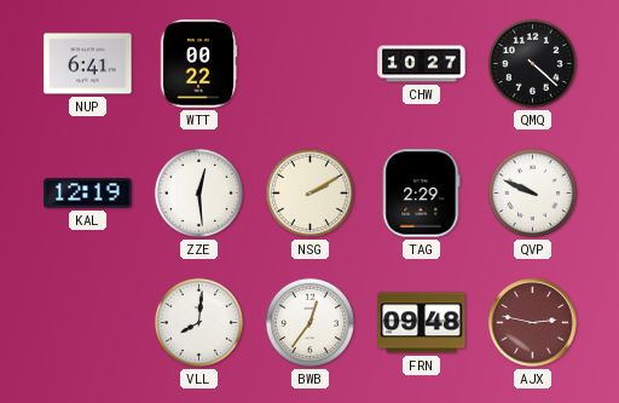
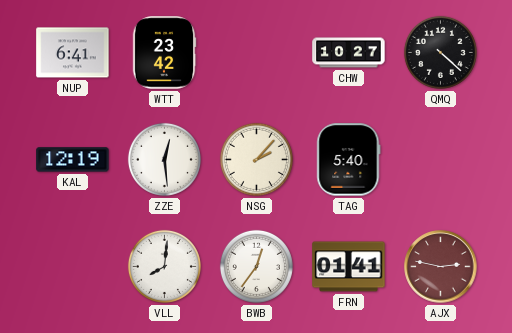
WTT: 00:22 -> 23:42 (164, 53)
NSG: 2:10 -> 2:07 (256, 159)
TAG: 2:29 -> 5:40 (349, 160)
QVP: 9:49 -> none (532, 192)
FRN: 09:48 -> 01:41 (349, 267)
